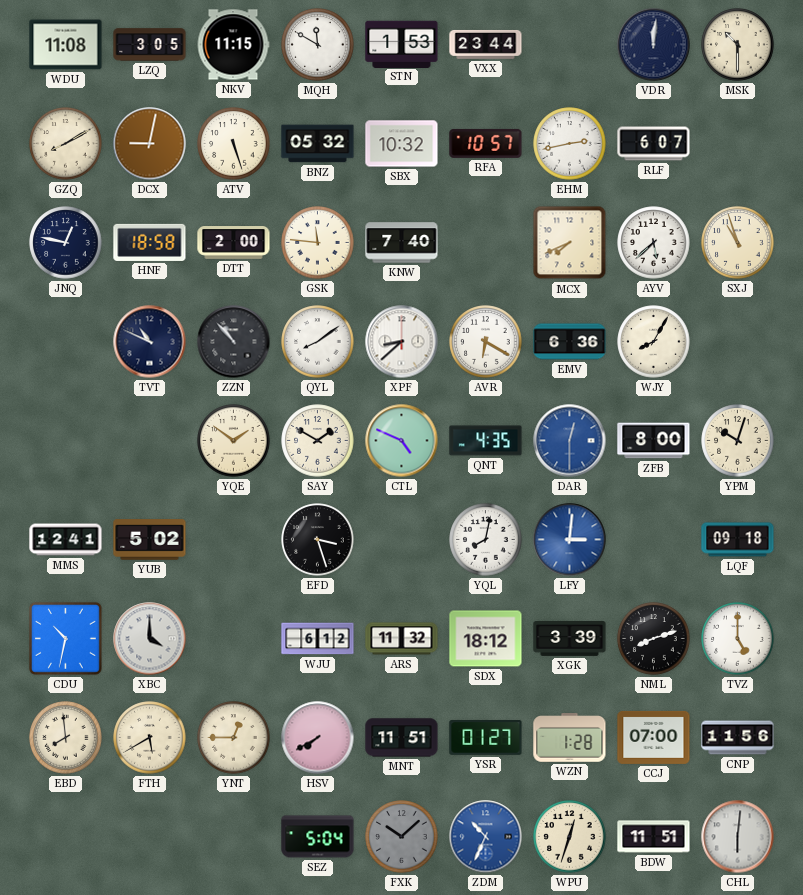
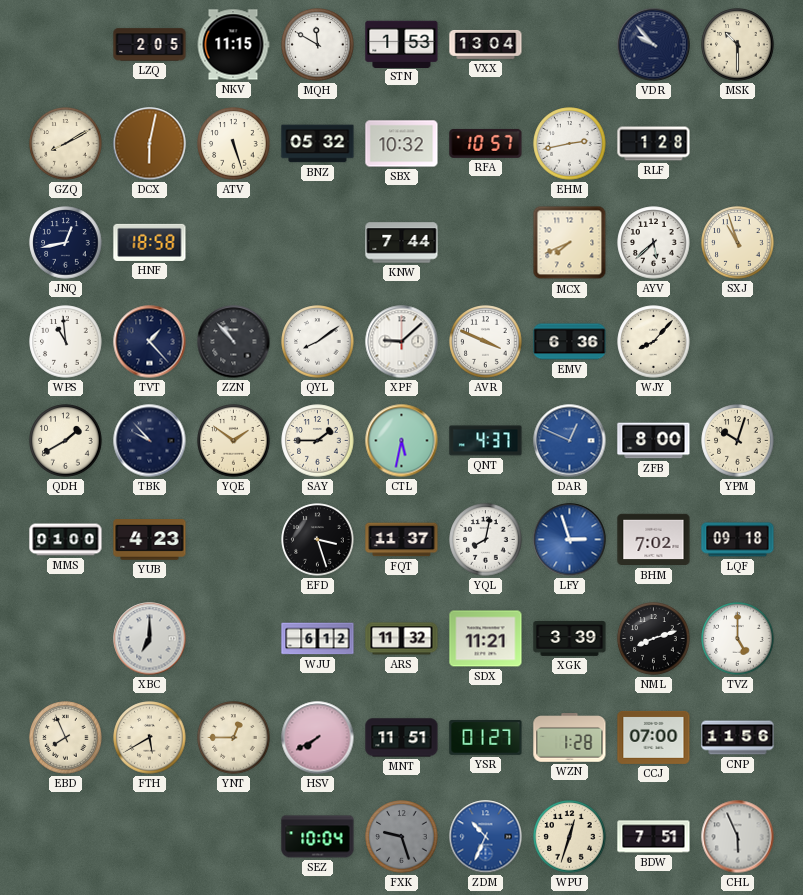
WDU: 11:08 -> none (66, 45)
LZQ: 3:05 -> 2:05 (150, 45)
VXX: 23:44 -> 13:04 (486, 45)
VDR: 12:01 -> 9:53 (654, 45)
DCX: 9:02 -> 6:02 (150, 144)
RLF: 6:07 -> 1:28 (654, 144)
JNQ: 12:47 -> 12:43 (66, 243)
DTT: 2:00 -> none (234, 243)
GSK: 11:46 -> none (318, 243)
KNW: 7:40 -> 7:44 (402, 243)
WPS: none -> 10:59 (66, 342)
TVT: 10:49 -> 1:23 (150, 342)
XPF: 8:38 -> 9:08 (402, 342)
AVR: 6:20 -> 3:49 (486, 342)
WJY: 8:05 -> 8:07 (654, 342)
QDH: none -> 1:40 (66, 441)
TBK: none -> 9:53 (150, 441)
SAY: 1:50 -> 1:45 (318, 441)
CTL: 4:49 -> 5:32 (402, 441)
QNT: 4:35 -> 4:37 (486, 441)
DAR: 12:30 -> 12:49 (570, 441)
MMS: 12:41 -> 01:00 (66, 540)
YUB: 5:02 -> 4:23 (150, 540)
FQT: none -> 11:37 (402, 540)
LFY: 3:01 -> 2:57 (570, 540)
BHM: none -> 7:02 (654, 540)
CDU: 10:32 -> none (65, 638)
XBC: 4:00 -> 7:00 (150, 639)
SDX: 18:12 -> 11:21 (486, 639)
EBD: 7:59 -> 7:56 (66, 738)
SEZ: 5:04 -> 10:04 (318, 837)
FXK: 10:08 -> 9:27 (402, 837)
BDW: 11:51 -> 7:51 (654, 837)
CHL: 6:01 -> 5:56 (738, 837)
